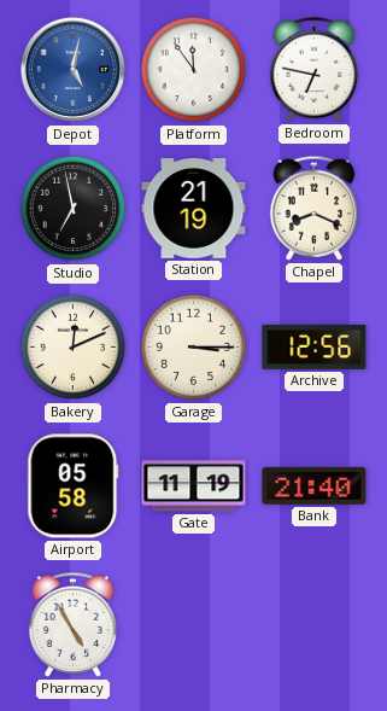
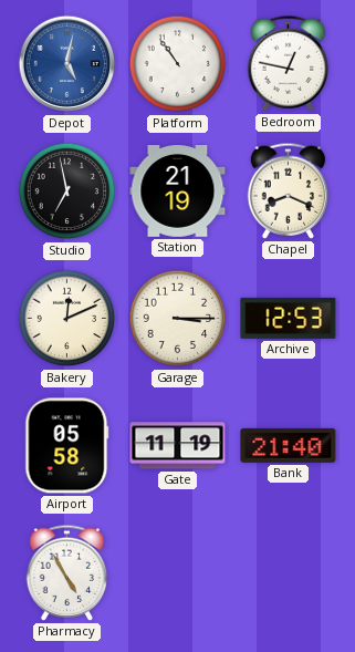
Platform: 11:54 -> 10:54 (178, 64)
Bedroom: 6:47 -> 12:47 (289, 63)
Archive: 12:56 -> 12:53 (289, 318)
